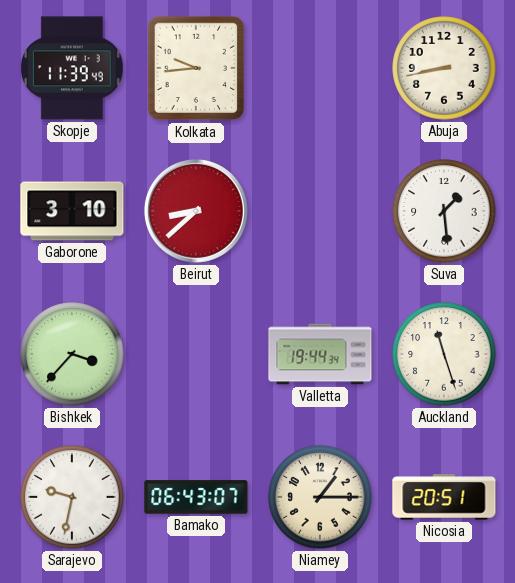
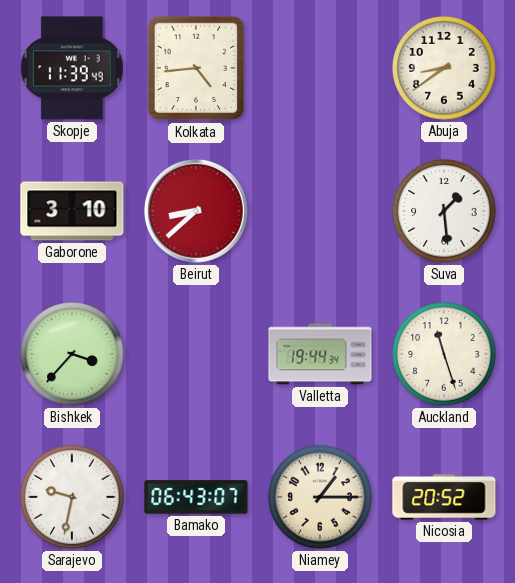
Kolkata: 9:44 -> 4:44 (196, 68)
Abuja: 8:43 -> 8:39 (444, 68)
Nicosia: 20:51 -> 20:52 (444, 497)
